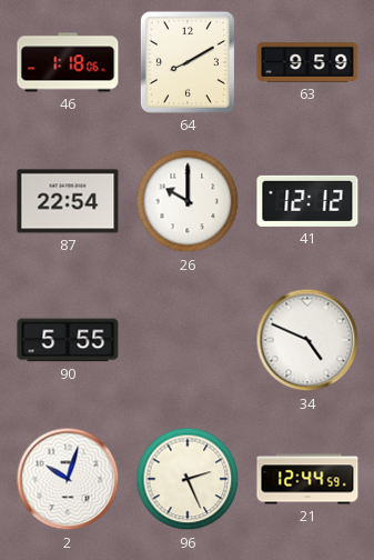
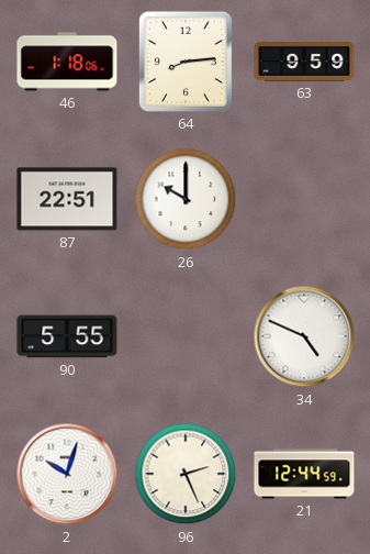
64: 8:10 -> 8:14 (186, 62)
87: 22:54 -> 22:51 (67, 199)
41: 12:12 -> none (307, 201)
